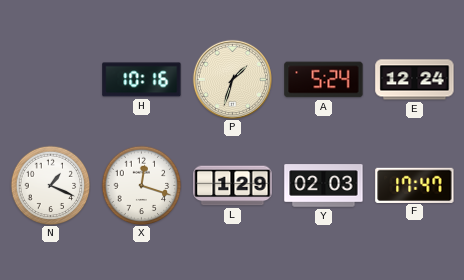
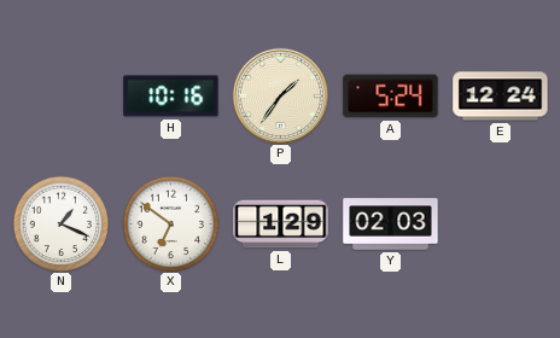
P: 1:33 -> 1:36 (280, 95)
X: 12:18 -> 6:51 (170, 223)
F: 17:47 -> none (415, 185)
